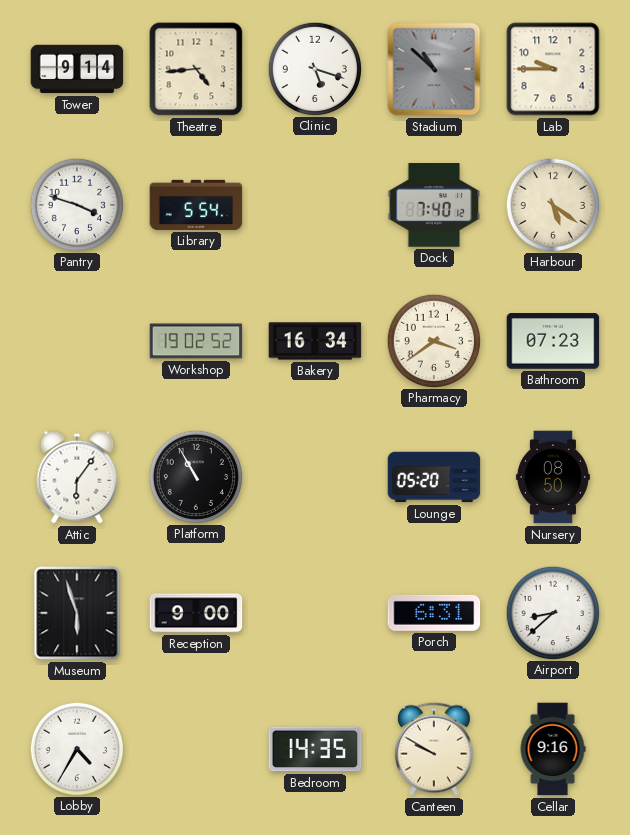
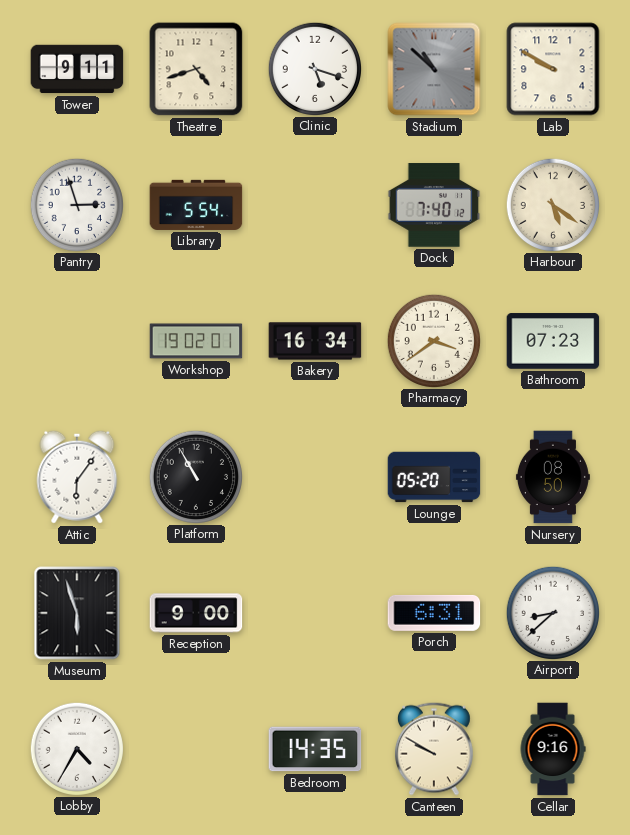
Tower: 9:14 -> 9:11 (77, 69)
Theatre: 4:44 -> 4:42 (196, 69)
Lab: 9:45 -> 9:50 (553, 69)
Pantry: 3:48 -> 2:57 (76, 204)
Workshop: 19:02:52 -> 19:02:01 (196, 341)
